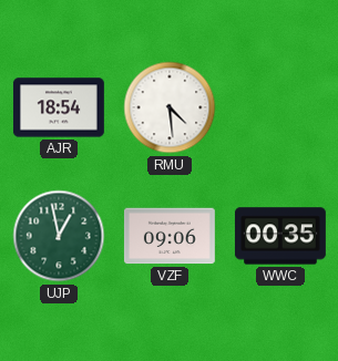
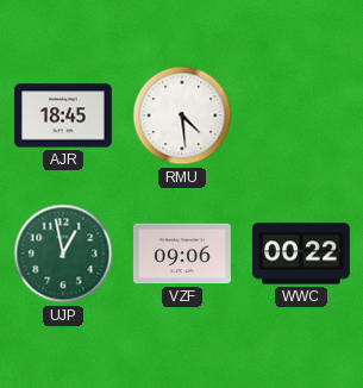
AJR: 18:54 -> 18:45 (63, 115)
WWC: 00:35 -> 00:22 (301, 254)
